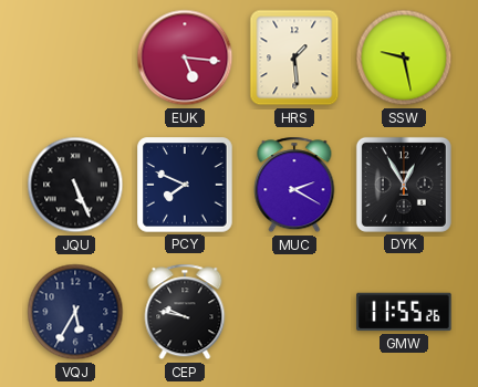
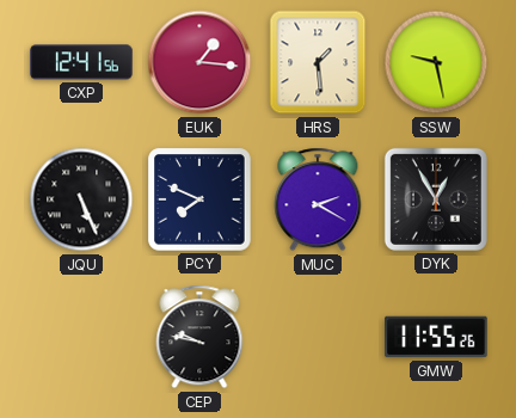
CXP: none -> 12:41 (81, 62)
EUK: 5:16 -> 1:16 (199, 62)
VQJ: 5:35 -> none (75, 312)
